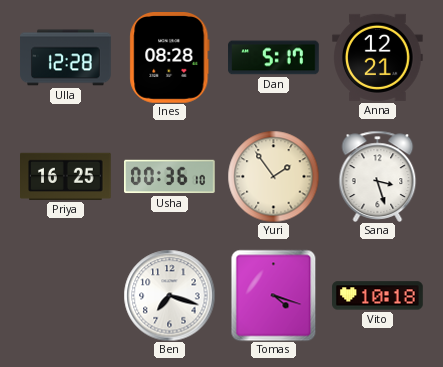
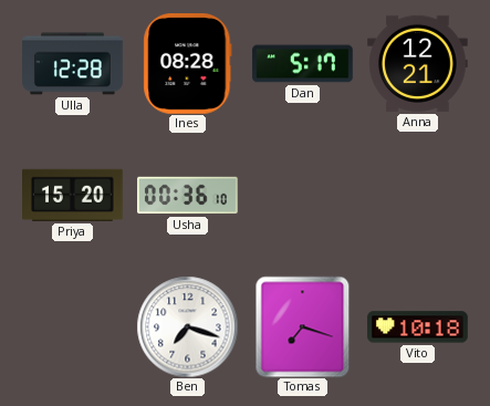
Priya: 16:25 -> 15:20 (73, 195)
Yuri: 1:54 -> none (273, 176)
Sana: 3:27 -> none (378, 176)
Tomas: 4:18 -> 7:18 (303, 326)
